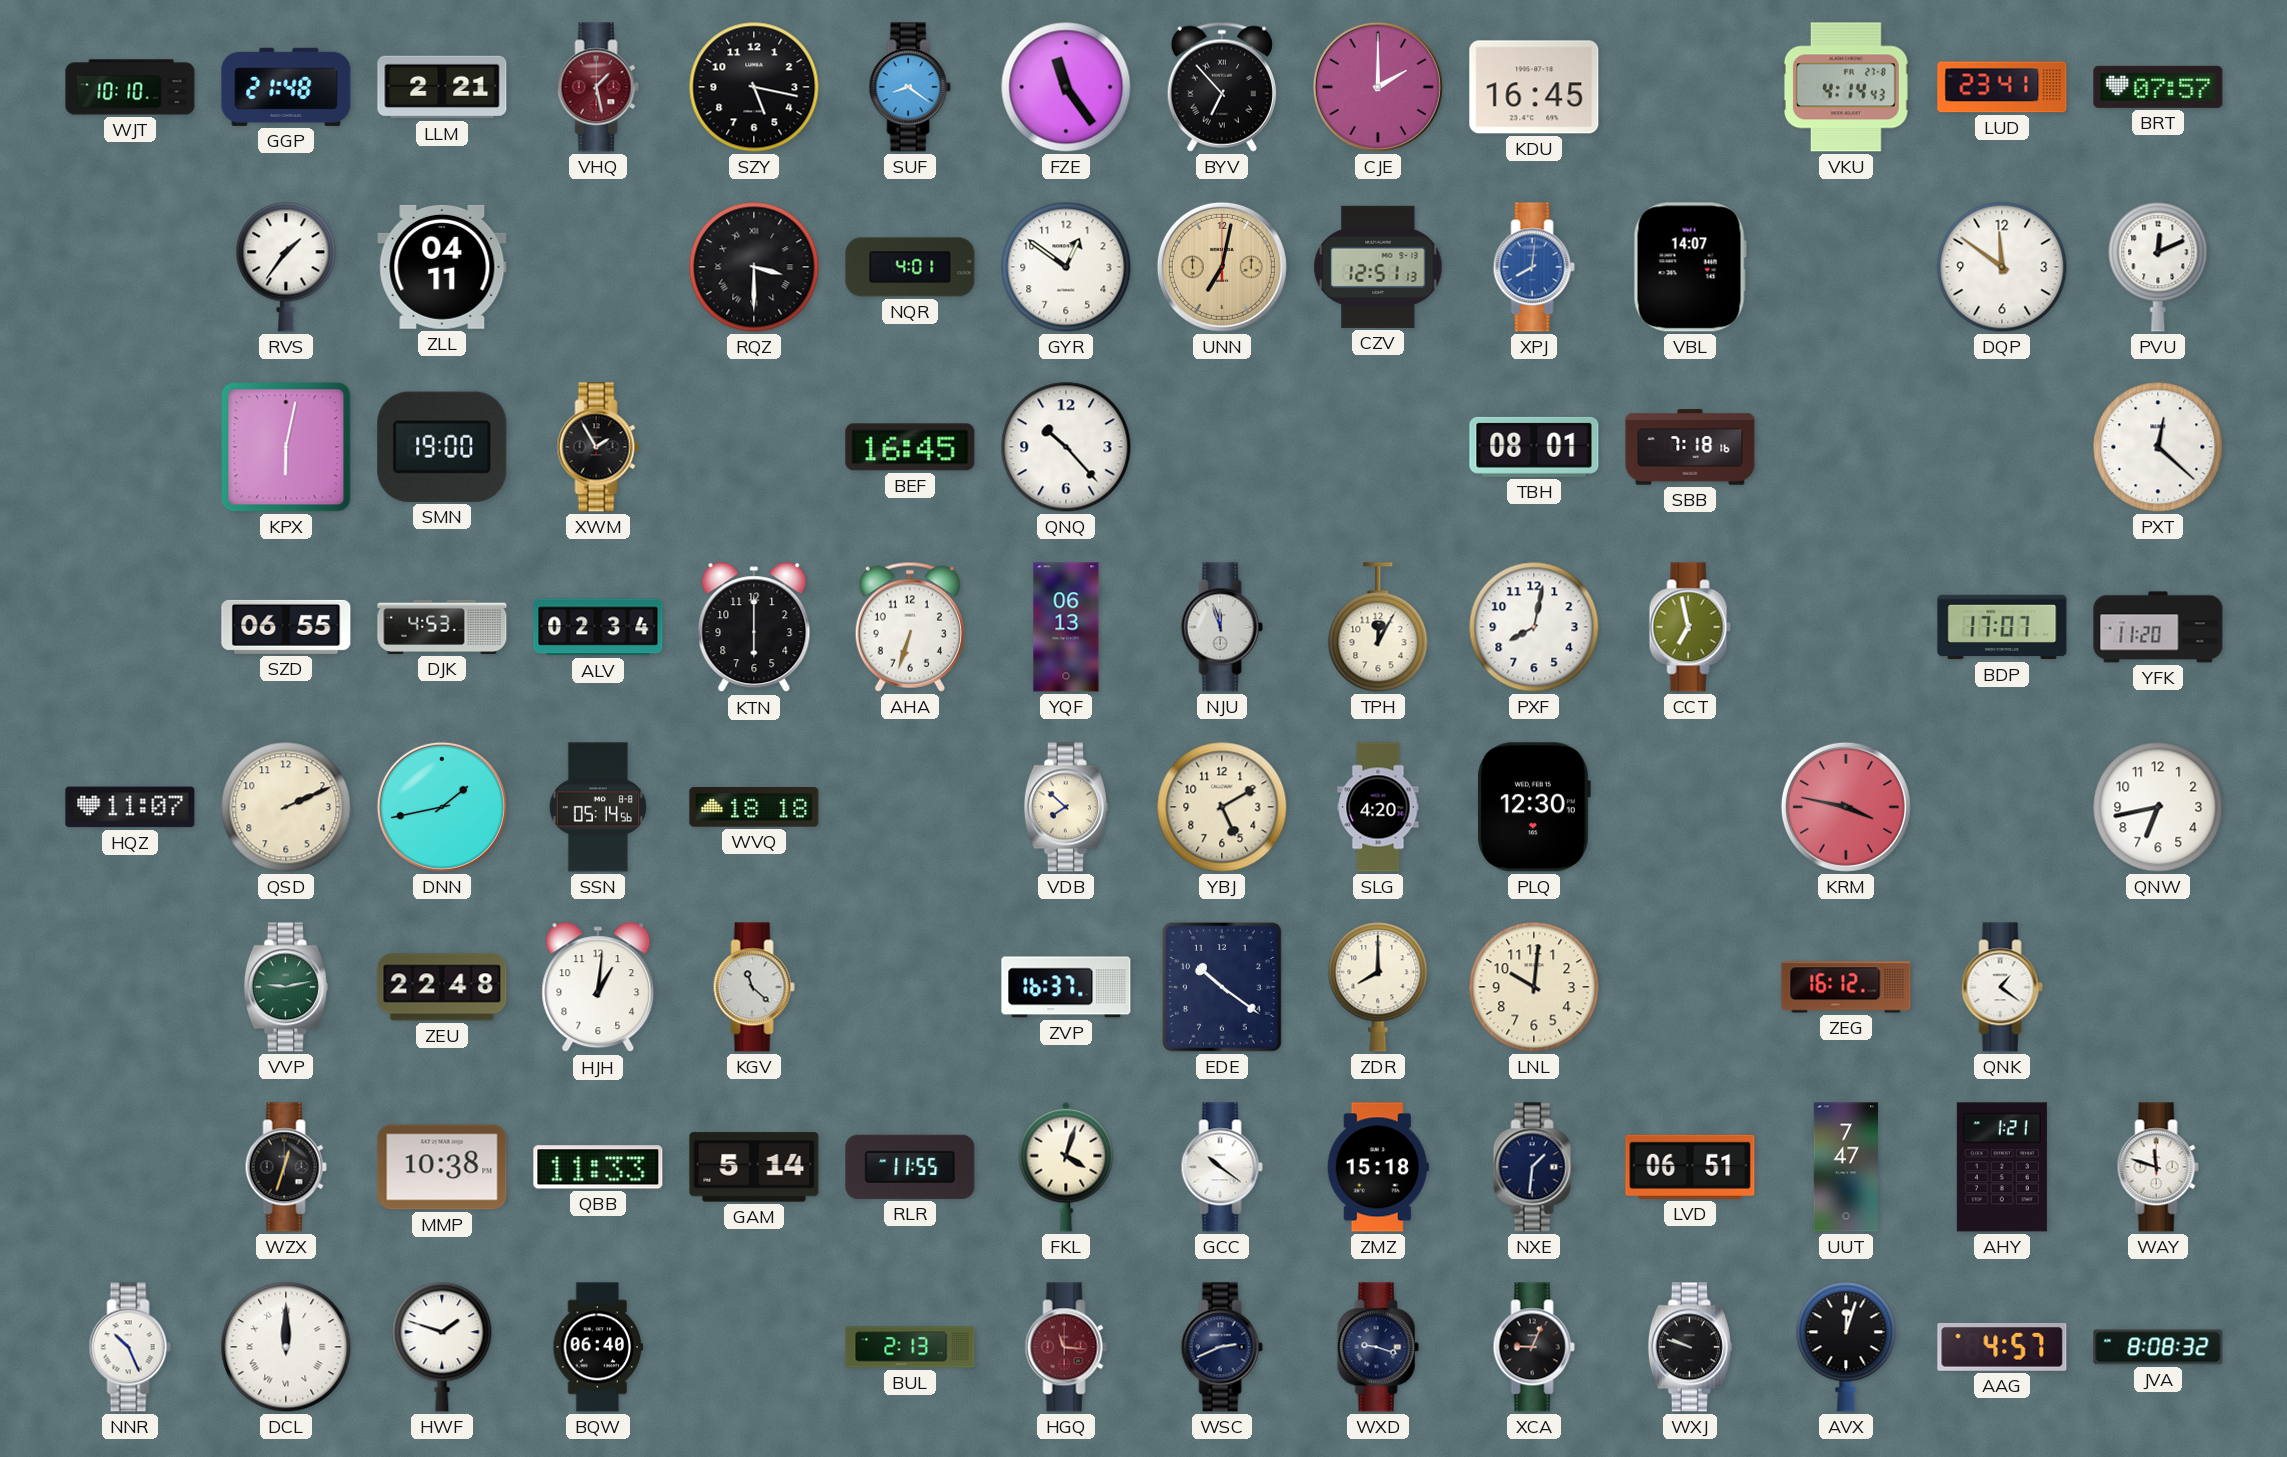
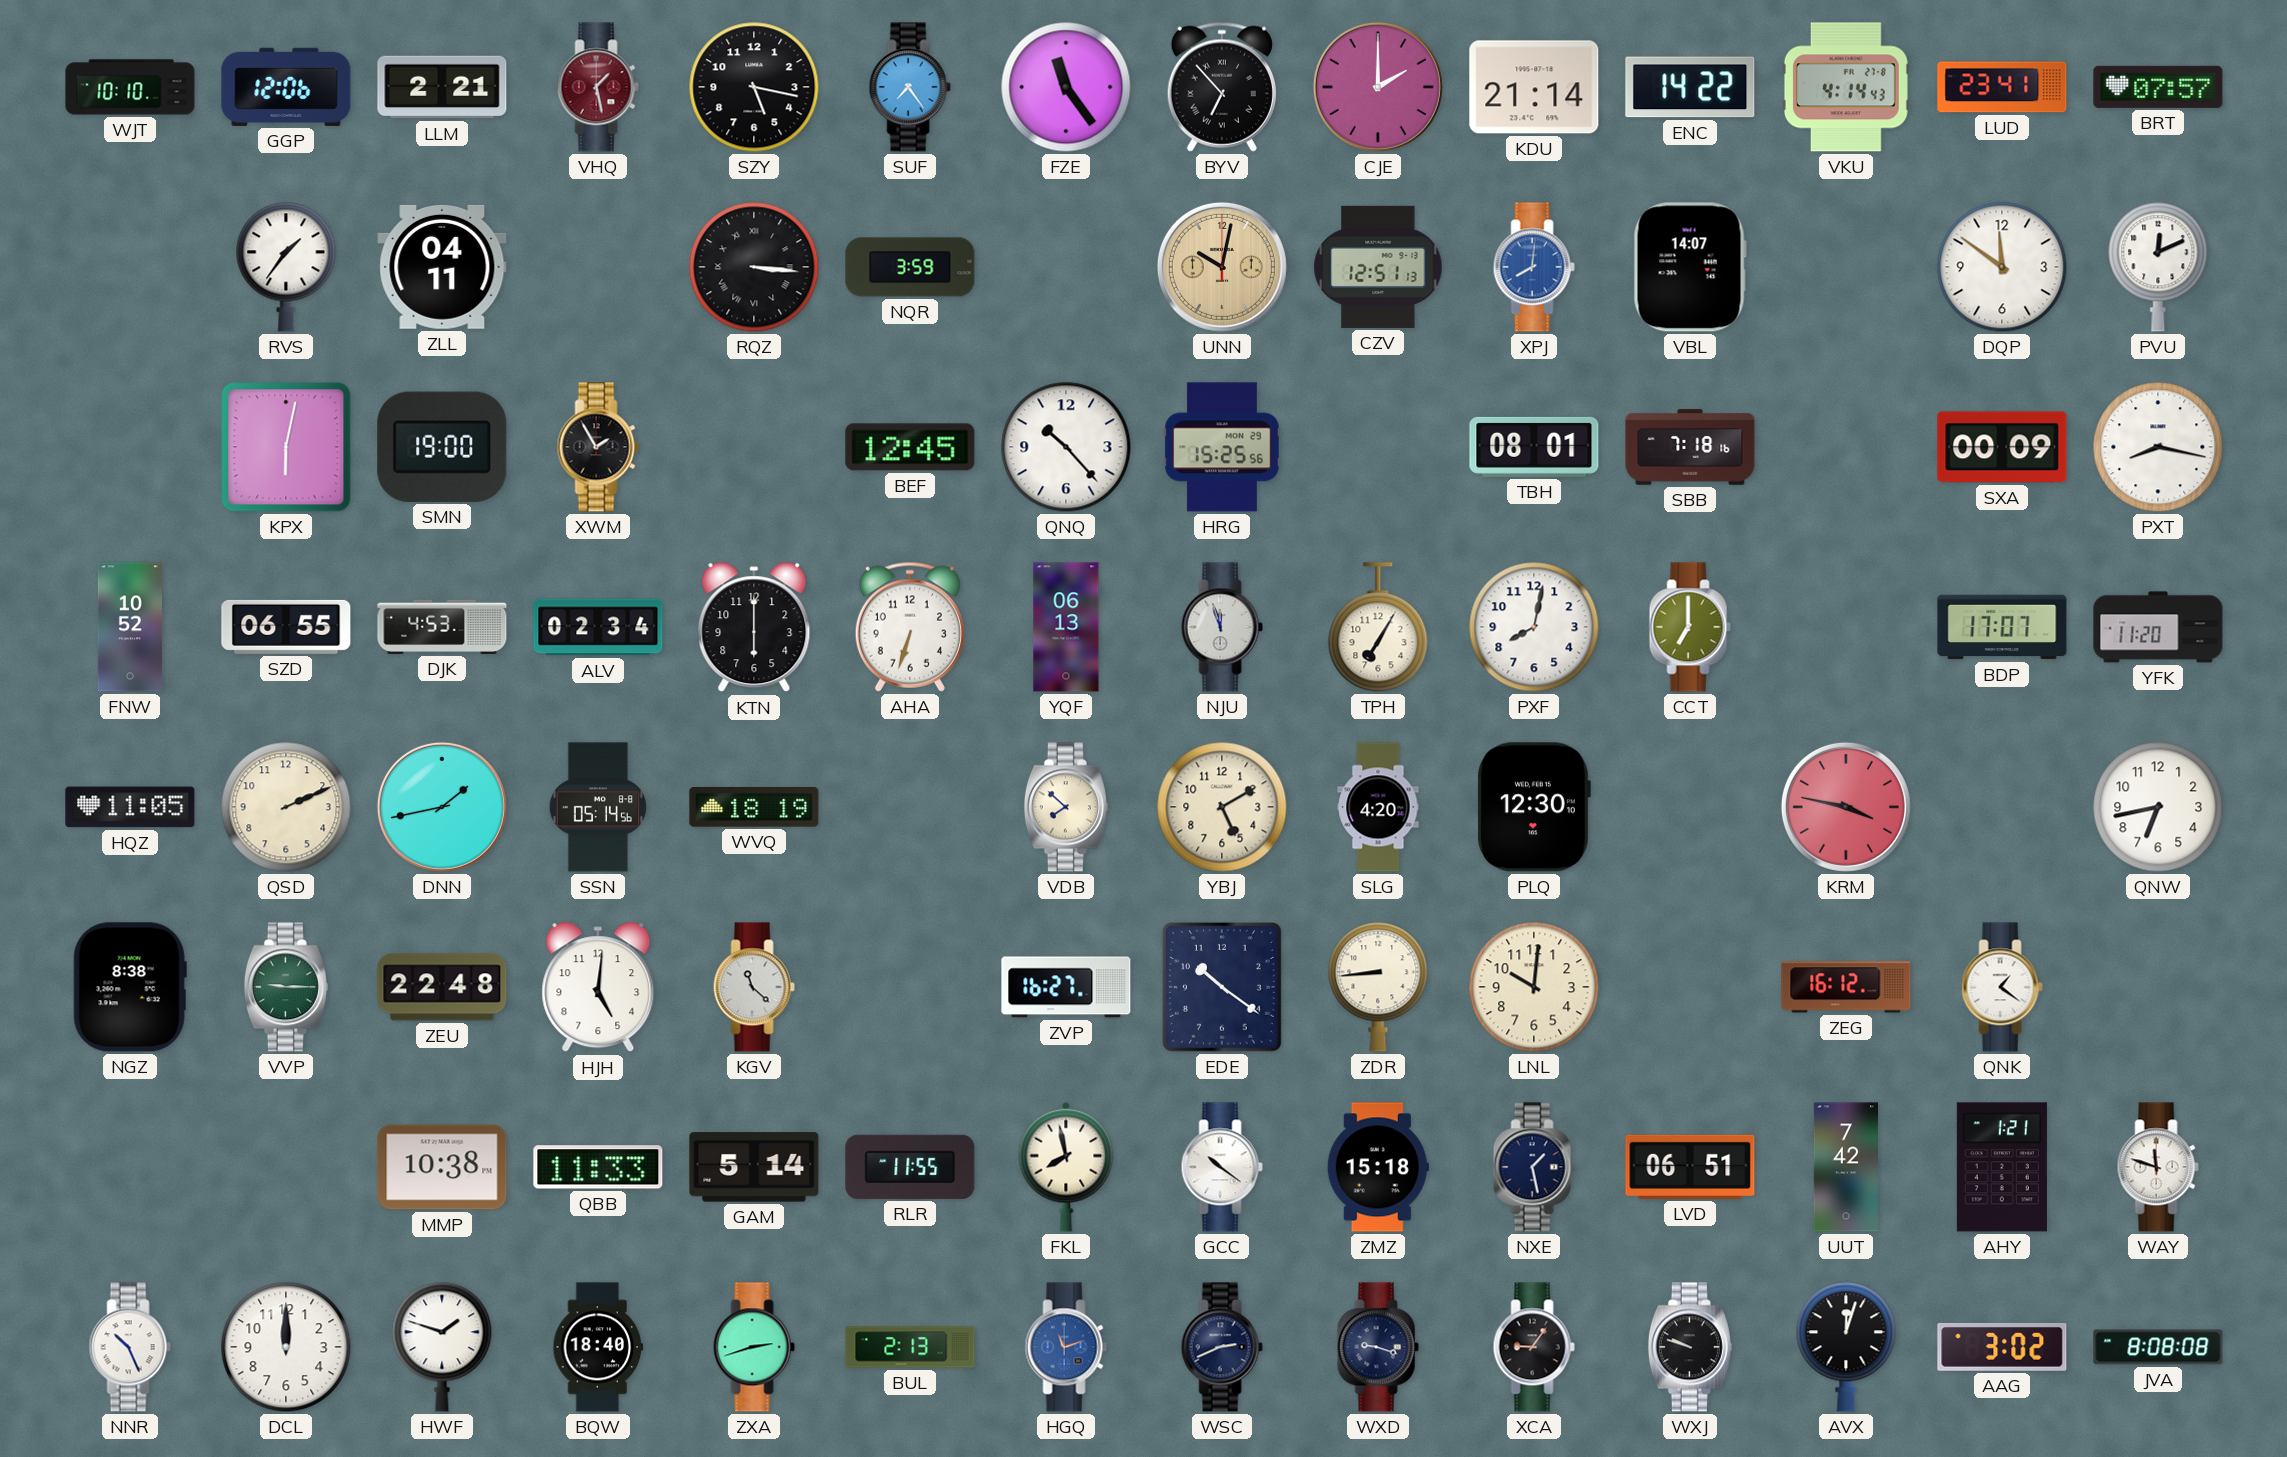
GGP: 21:48 -> 12:06 (286, 87)
SUF: 8:21 -> 7:24 (910, 87)
KDU: 16:45 -> 21:14 (1534, 87)
ENC: none -> 14:22 (1690, 87)
RQZ: 3:30 -> 3:16 (754, 267)
NQR: 4:01 -> 3:59 (910, 267)
GYR: 12:51 -> none (1066, 267)
UNN: 7:02 -> 10:02 (1222, 267)
BEF: 16:45 -> 12:45 (910, 447)
HRG: none -> 15:25 (1222, 447)
SXA: none -> 00:09 (2002, 447)
PXT: 12:22 -> 8:17 (2158, 447)
FNW: none -> 10:52 (130, 627)
TPH: 12:05 -> 7:05 (1378, 627)
CCT: 6:58 -> 7:00 (1690, 627)
HQZ: 11:07 -> 11:05 (130, 807)
WVQ: 18:18 -> 18:19 (754, 808)
NGZ: none -> 8:38 (130, 987)
VVP: 9:13 -> 9:15 (286, 987)
HJH: 1:01 -> 5:01 (598, 988)
ZVP: 16:37 -> 16:27 (1066, 987)
ZDR: 8:00 -> 8:44 (1378, 987)
WZX: 12:33 -> none (286, 1167)
FKL: 4:03 -> 7:58 (1066, 1167)
NXE: 1:31 -> 1:28 (1534, 1167)
UUT: 7:47 -> 7:42 (1845, 1167)
DCL numerals: Roman -> Arabic (286, 1347)
BQW: 06:40 -> 18:40 (598, 1347)
ZXA: none -> 2:42 (754, 1347)
HGQ: 11:16 -> 11:12 (1066, 1347)
HGQ dial: burgundy -> blue (1066, 1347)
XCA: 9:04 -> 9:06 (1534, 1347)
AAG: 4:57 -> 3:02 (2002, 1347)
JVA: 8:08:32 -> 8:08:08 (2158, 1347)
